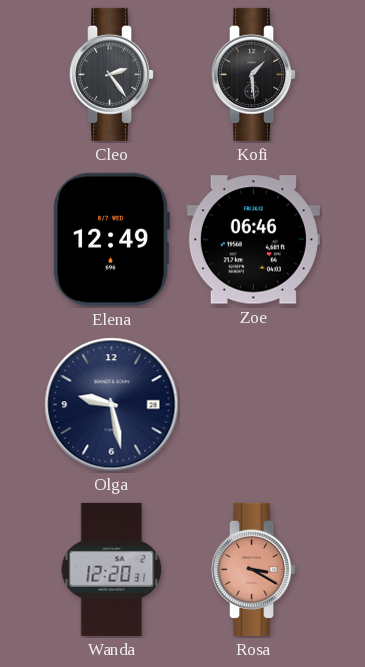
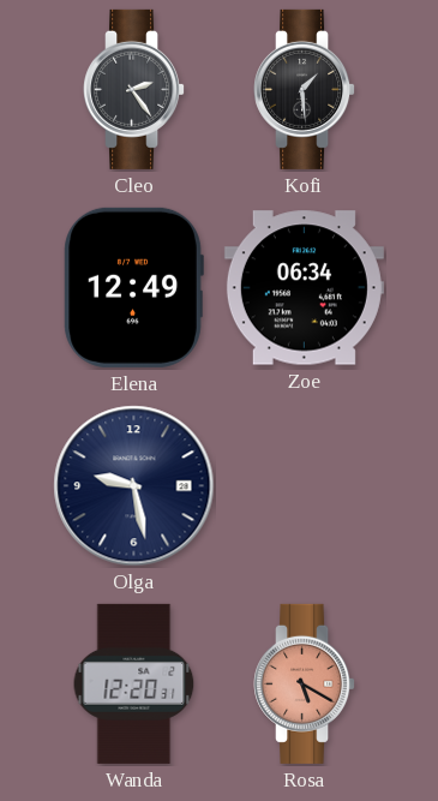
Zoe: 06:46 -> 06:34 (304, 288)
Rosa: 3:20 -> 5:20 (305, 683)
